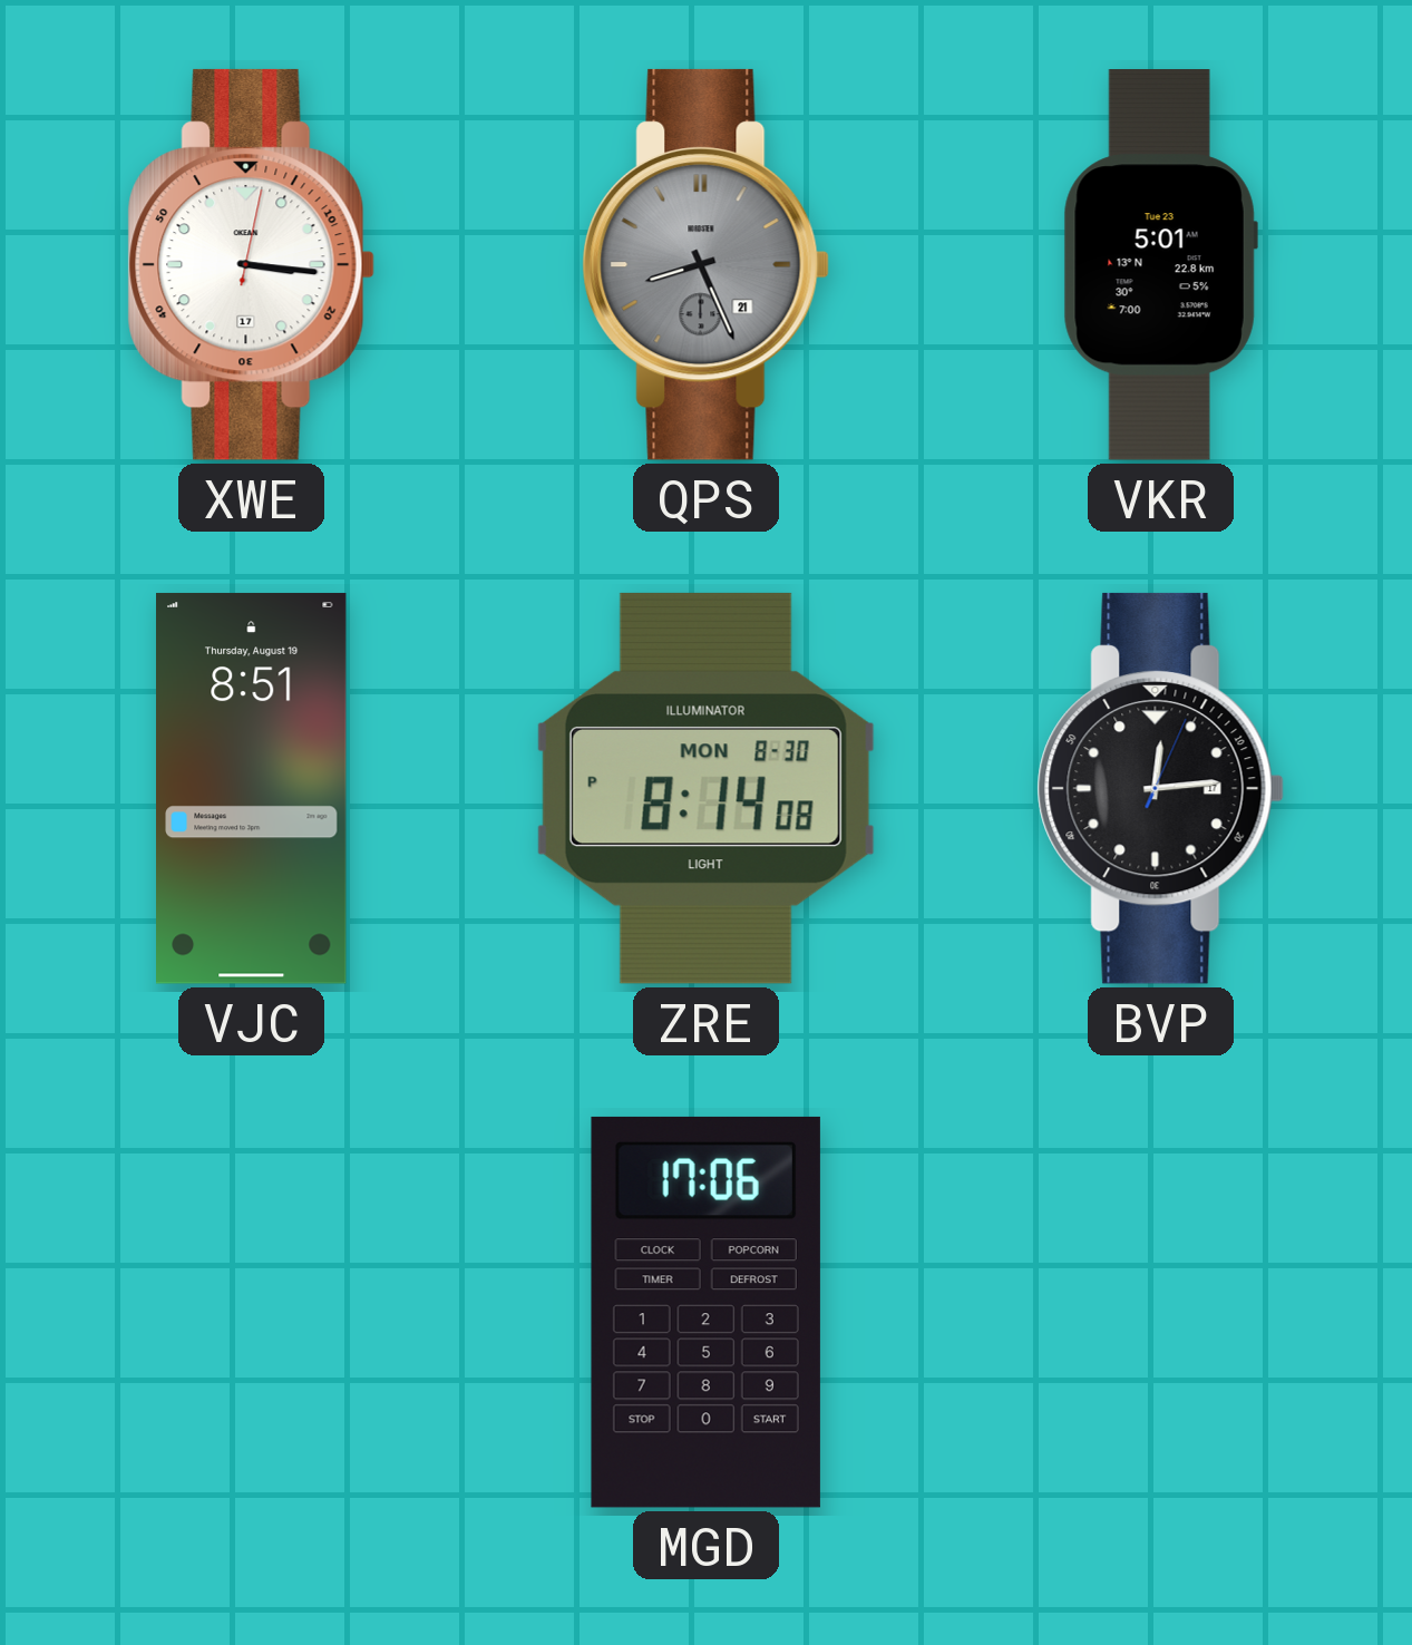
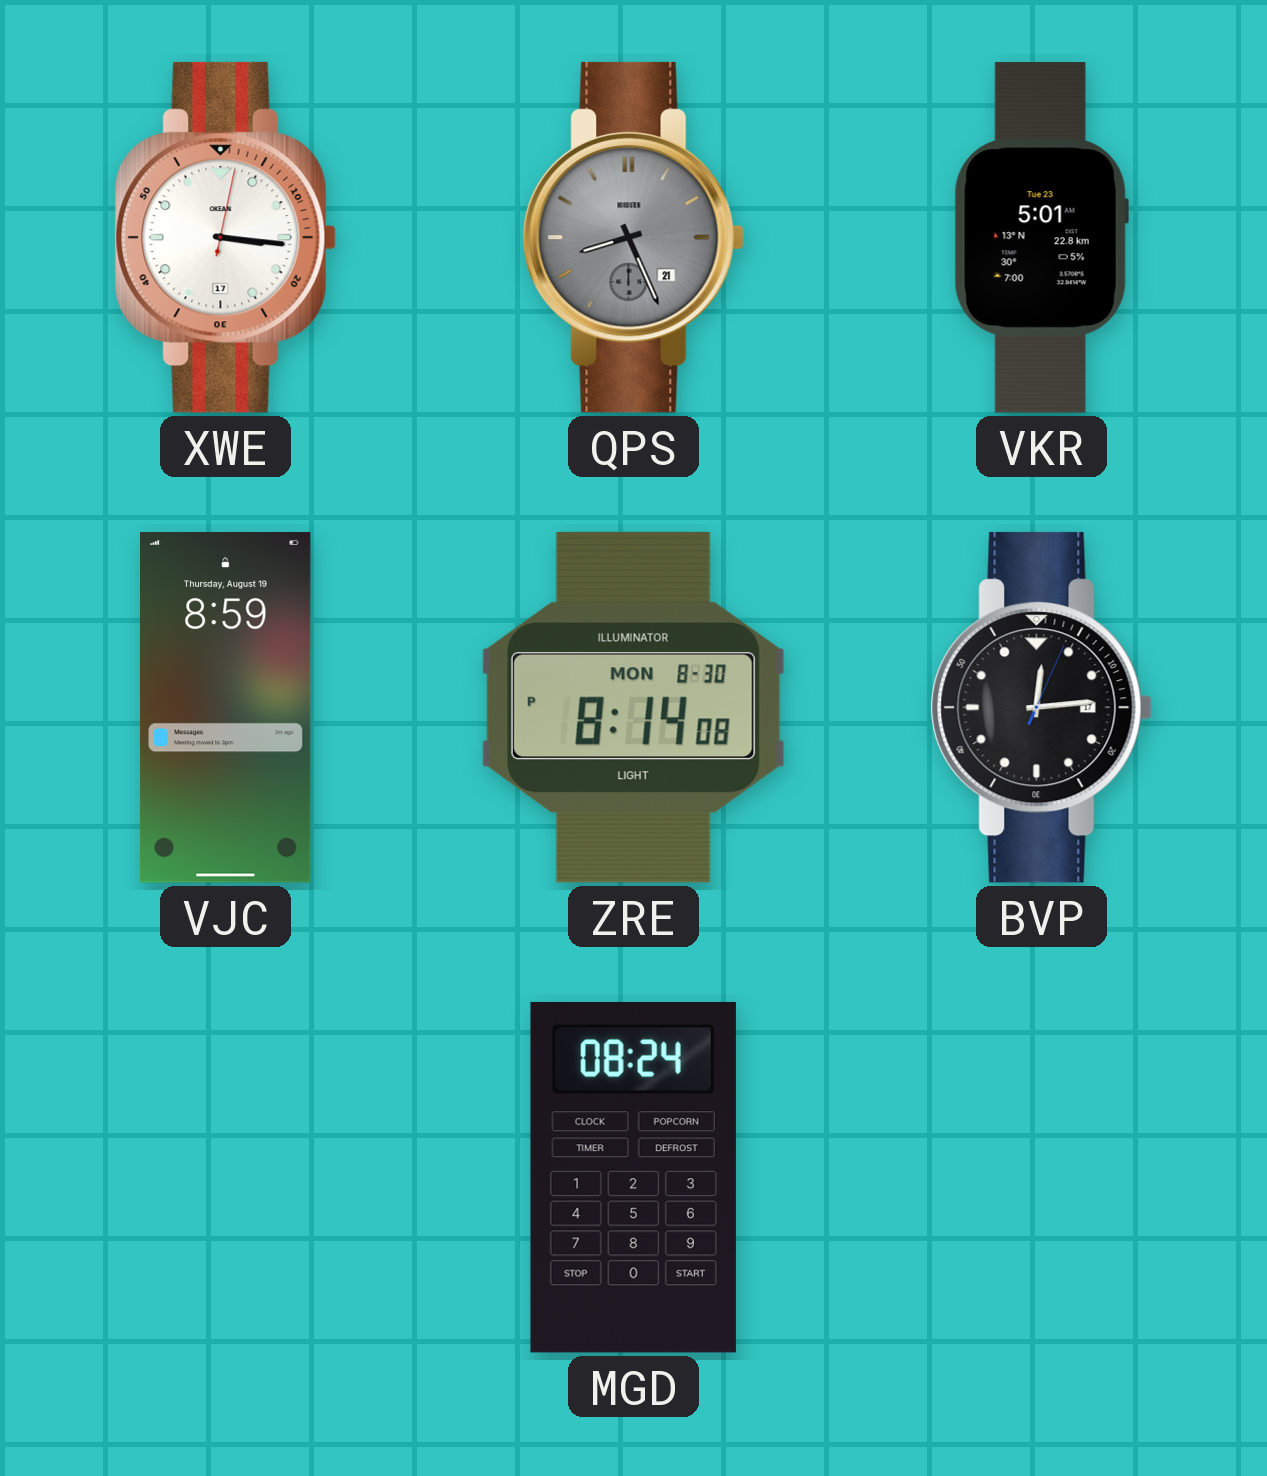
VJC: 8:51 -> 8:59 (226, 707)
MGD: 17:06 -> 08:24 (633, 1177)
